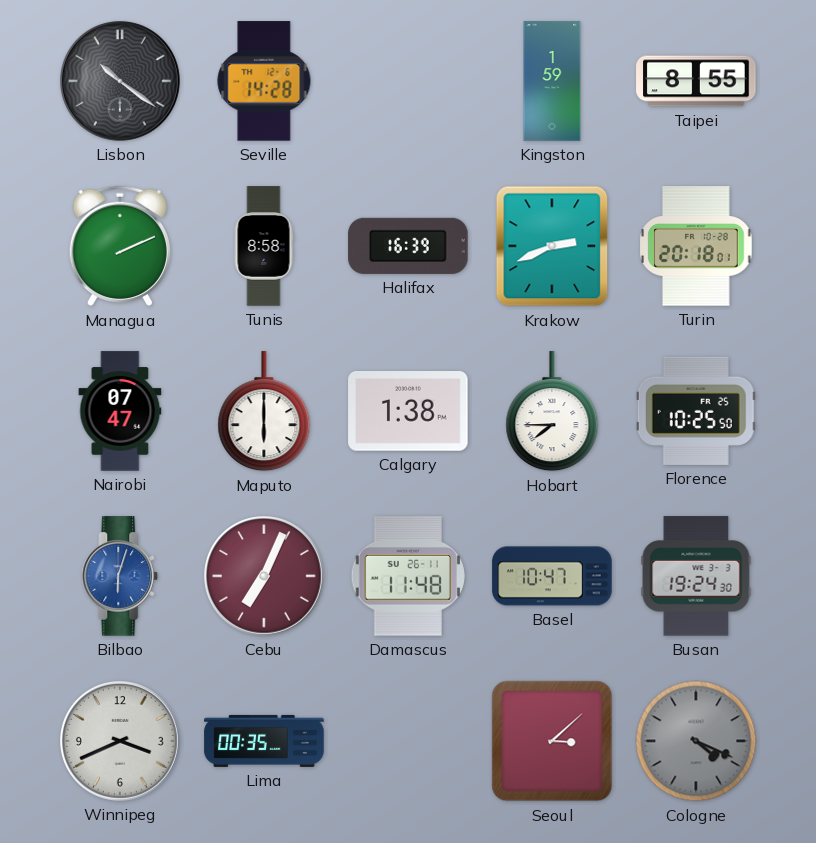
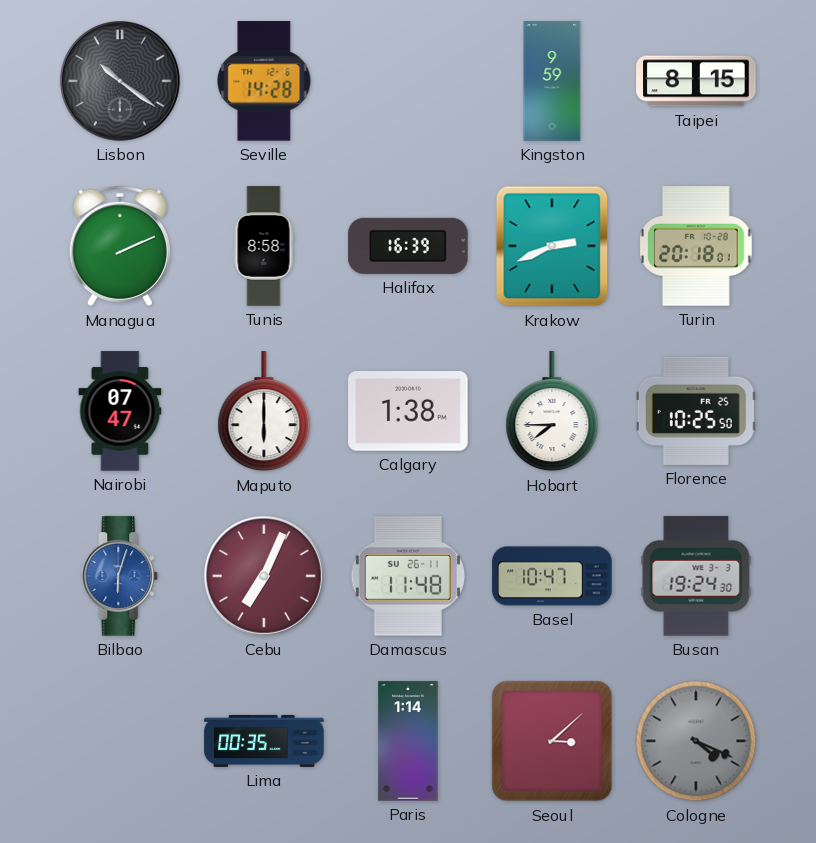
Kingston: 1:59 -> 9:59 (552, 81)
Taipei: 8:55 -> 8:15 (696, 81)
Winnipeg: 3:41 -> none (121, 742)
Paris: none -> 1:14 (408, 741)
